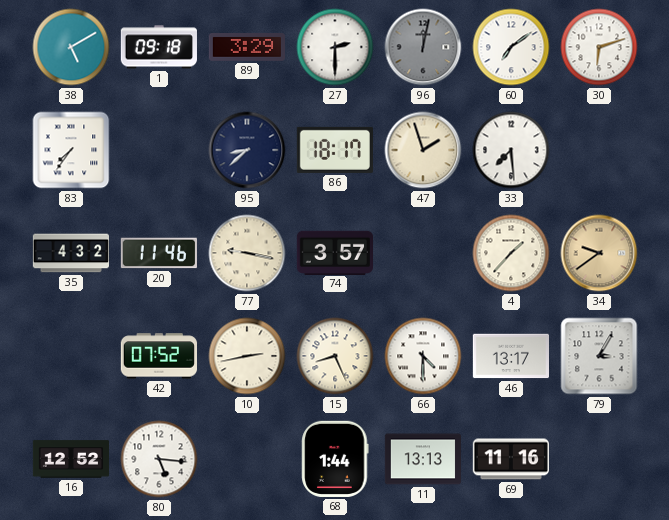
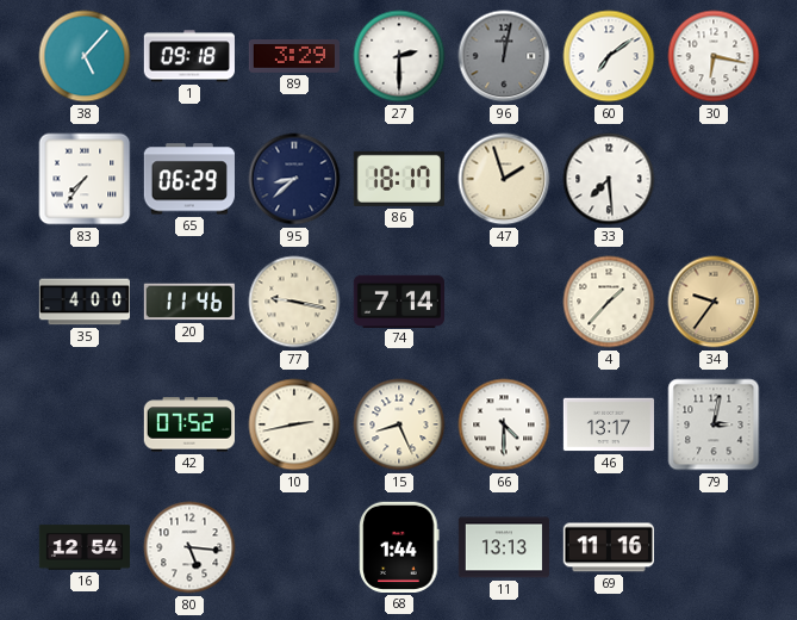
38: 5:10 -> 5:07 (85, 56)
30: 6:12 -> 6:17 (714, 56)
65: none -> 06:29 (189, 179)
35: 4:32 -> 4:00 (83, 302)
74: 3:57 -> 7:14 (398, 300)
34: 9:39 -> 9:36 (714, 302)
79: 3:05 -> 3:02 (714, 424)
16: 12:52 -> 12:54 (85, 547)
